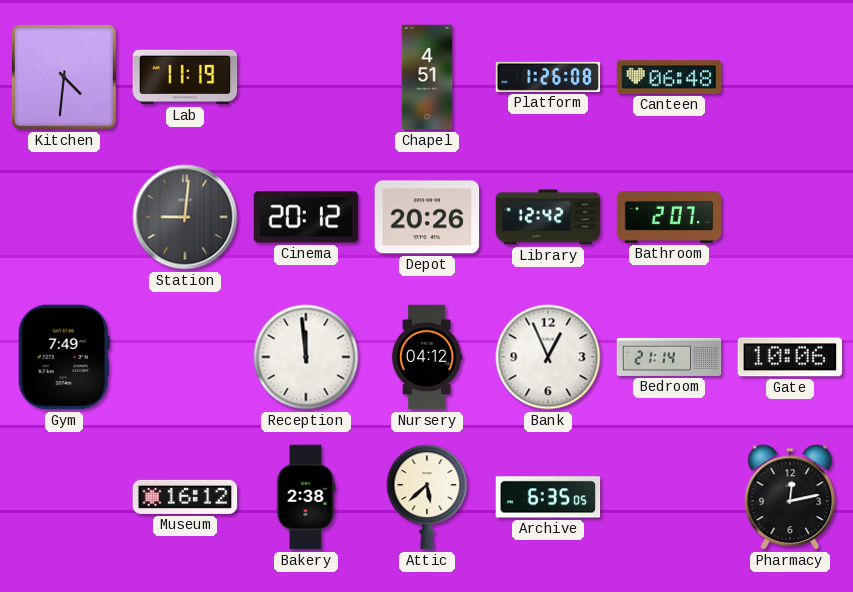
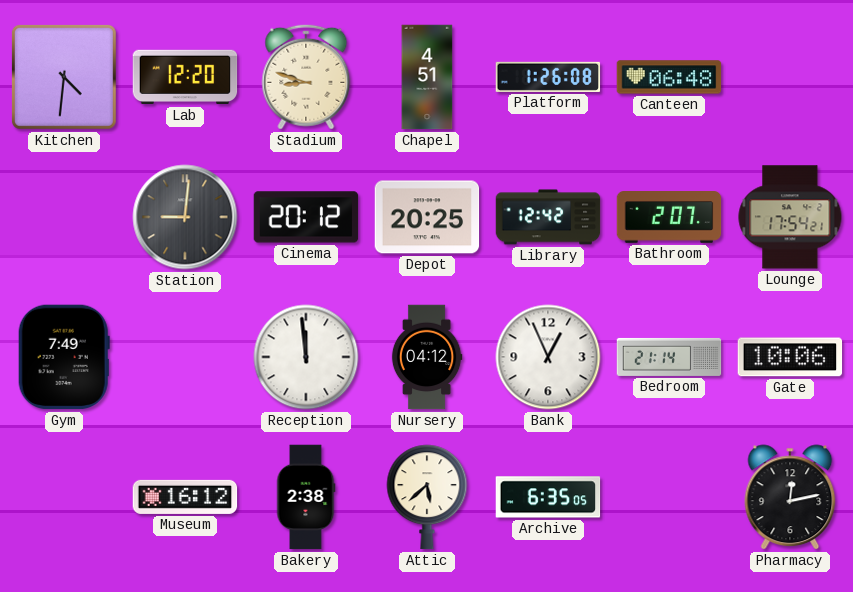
Lab: 11:19 -> 12:20 (185, 77)
Stadium: none -> 8:48 (306, 77)
Depot: 20:26 -> 20:25 (427, 217)
Lounge: none -> 17:54 (790, 217)
